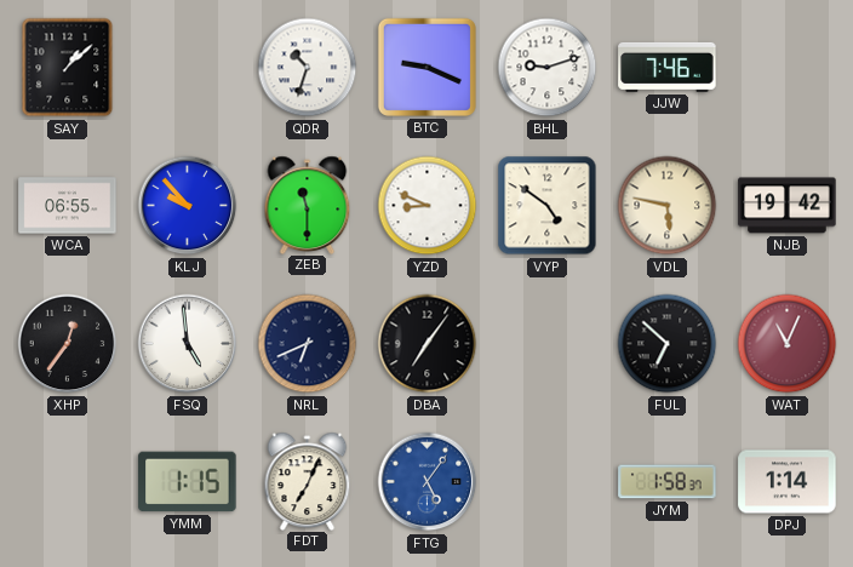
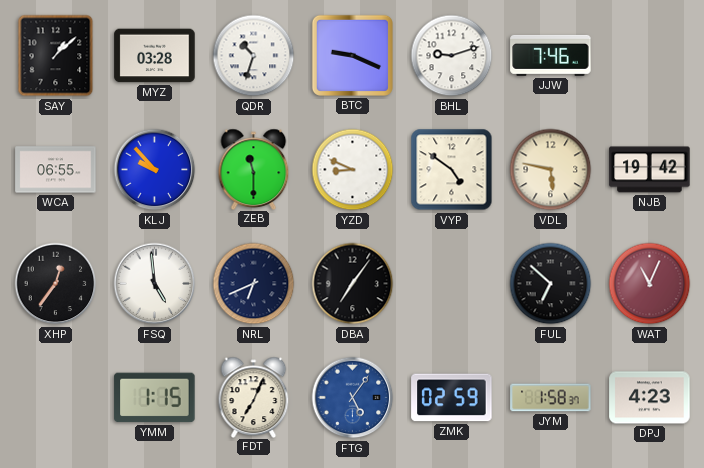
MYZ: none -> 03:28 (155, 56)
ZMK: none -> 02:59 (452, 398)
DPJ: 1:14 -> 4:23 (650, 398)
